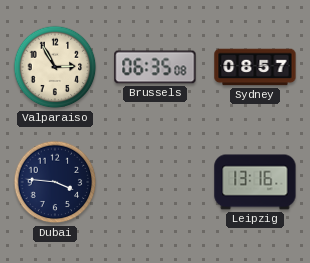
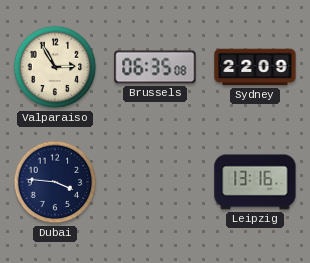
Sydney: 08:57 -> 22:09 (255, 67)
